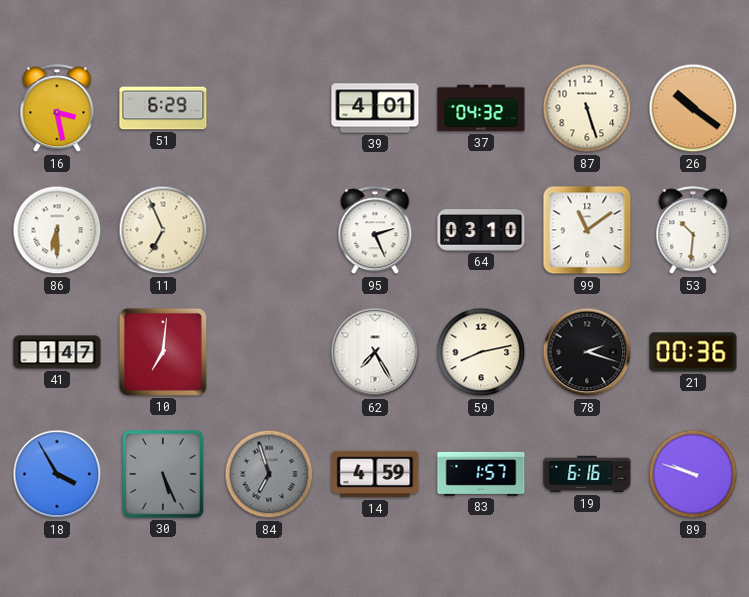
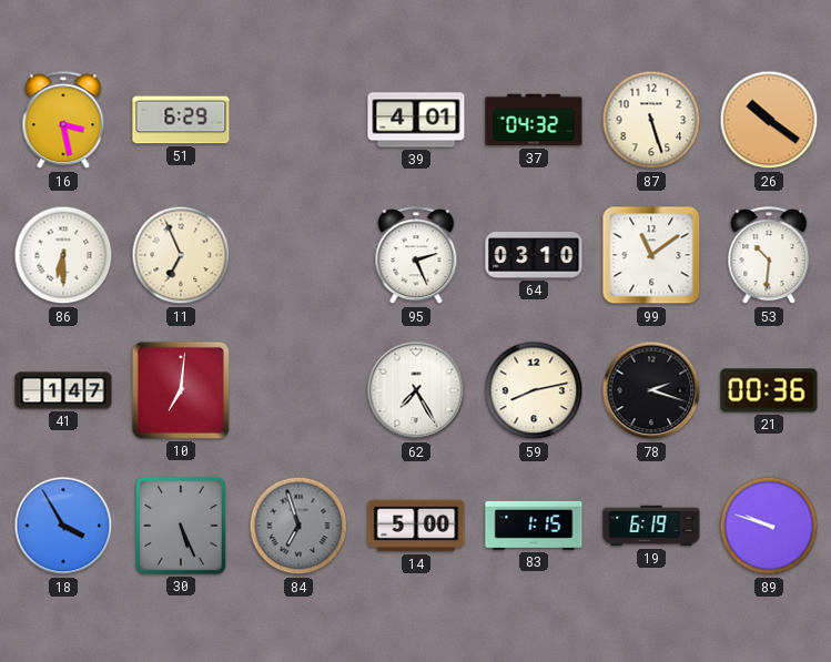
14: 4:59 -> 5:00 (416, 526)
83: 1:57 -> 1:15 (534, 526)
19: 6:16 -> 6:19 (651, 526)
